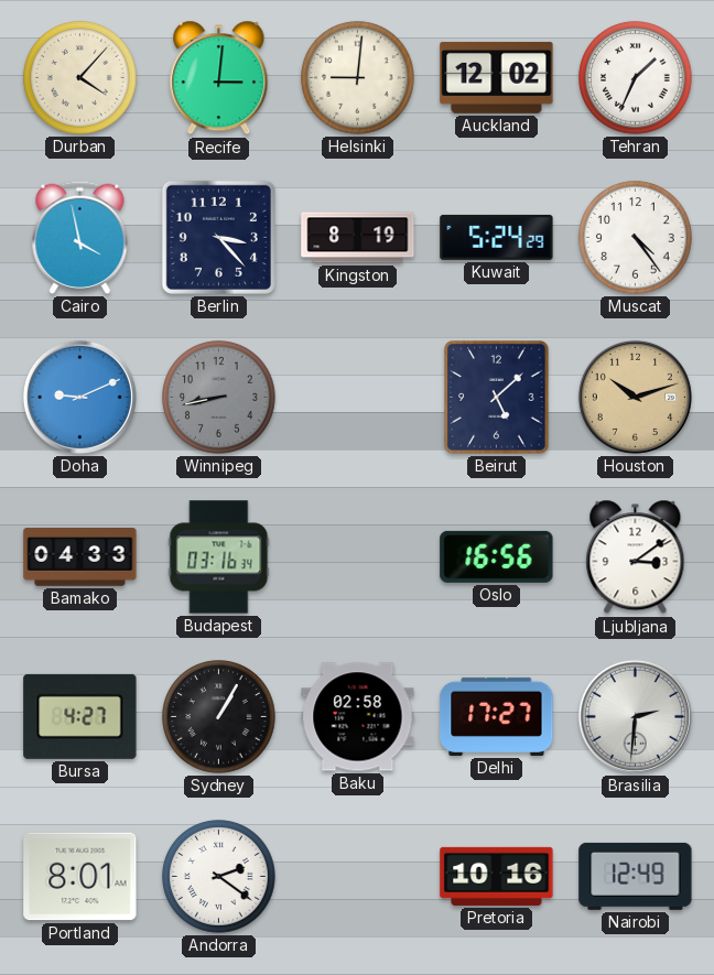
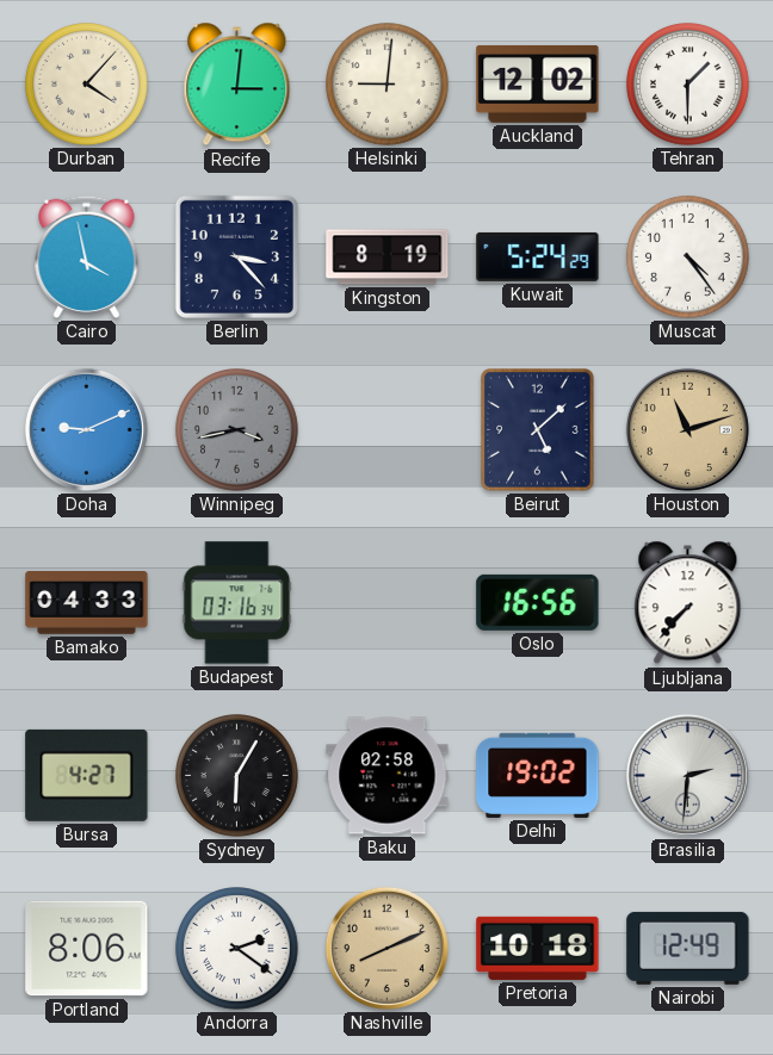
Tehran: 1:34 -> 1:30 (688, 85)
Winnipeg: 8:43 -> 3:43 (237, 430)
Houston: 10:12 -> 11:12 (687, 429)
Ljubljana: 3:09 -> 7:37 (688, 603)
Sydney: 1:05 -> 6:05 (237, 776)
Delhi: 17:27 -> 19:02 (538, 775)
Portland: 8:01 -> 8:06 (87, 949)
Nashville: none -> 8:11 (386, 948)
Pretoria: 10:16 -> 10:18 (538, 948)
